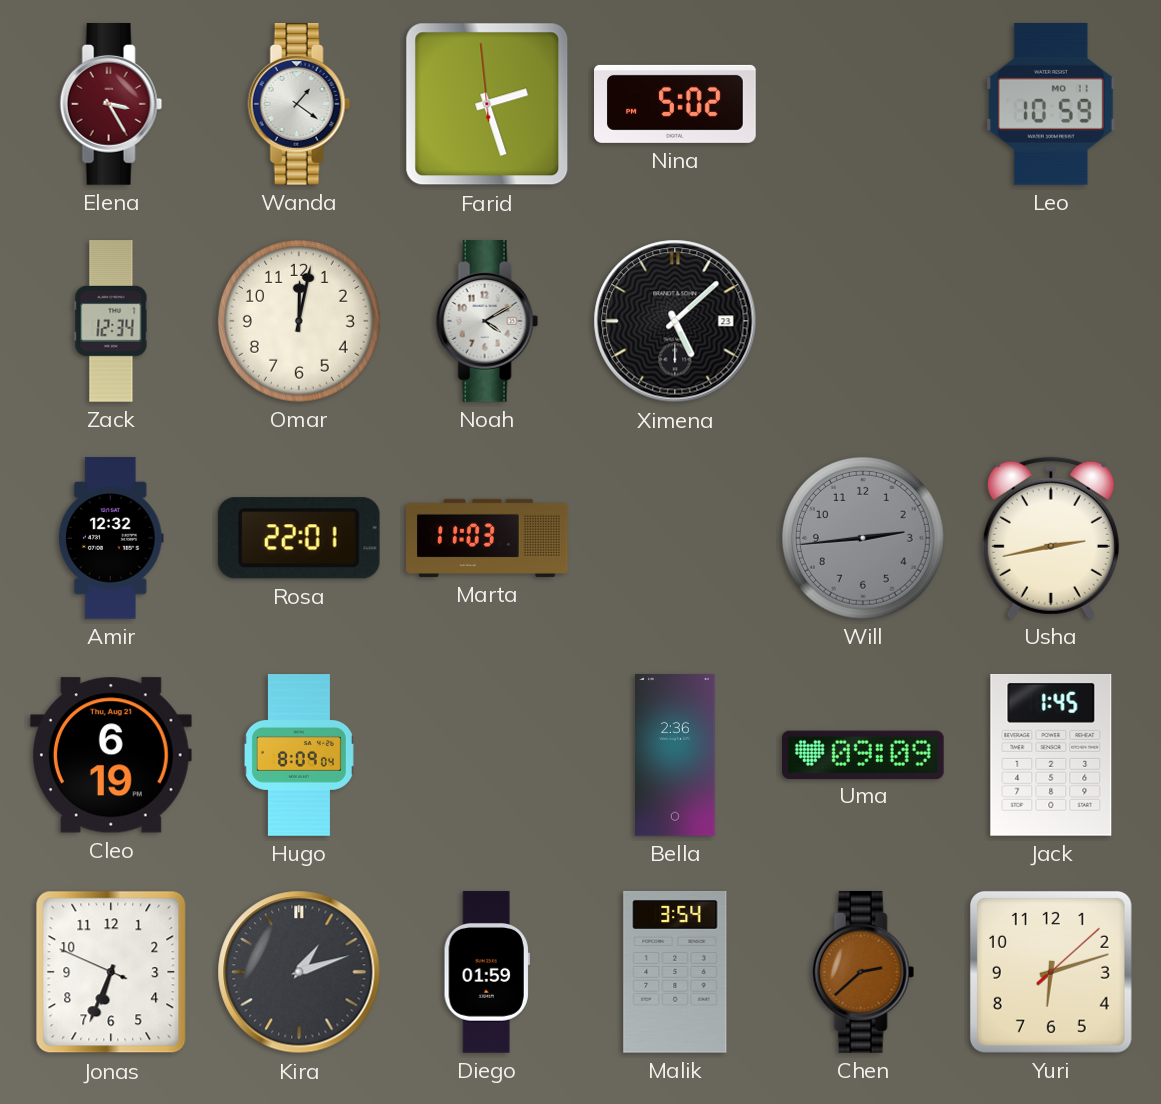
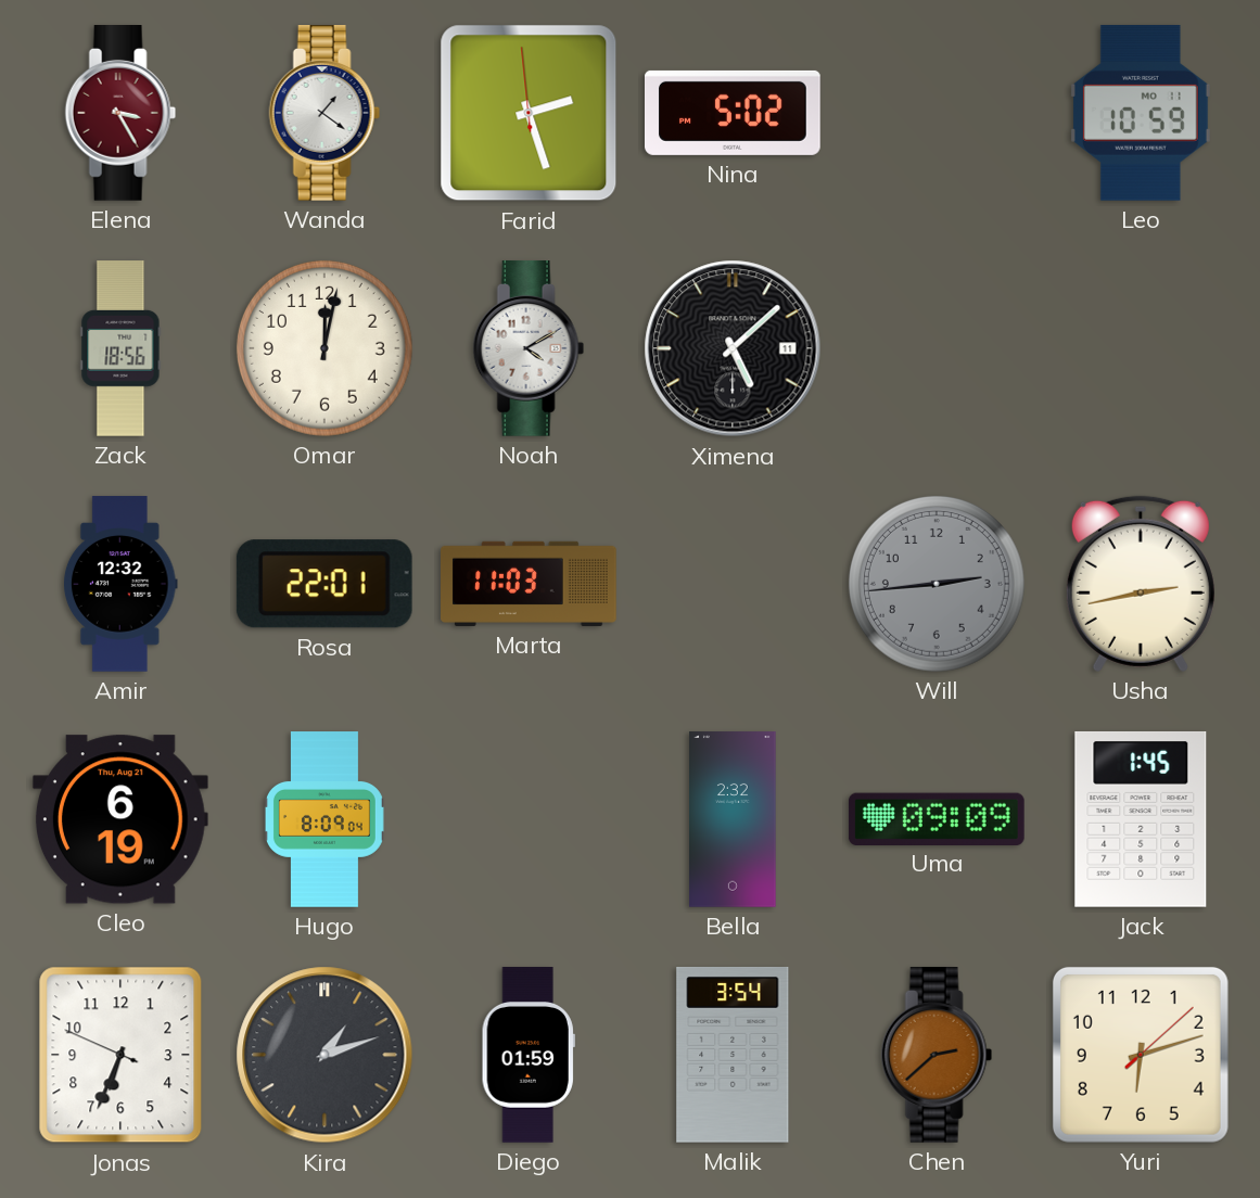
Zack: 12:34 -> 18:56 (120, 348)
Ximena date: 23 -> 11 (733, 348)
Bella: 2:36 -> 2:32 (733, 819)
